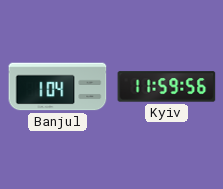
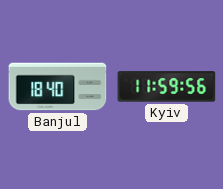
Banjul: 1:04 -> 18:40 (58, 87)
